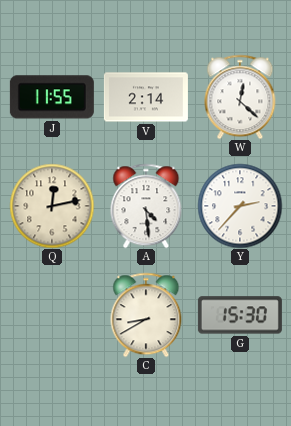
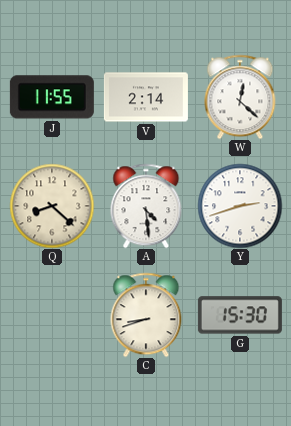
Q: 12:13 -> 8:22 (52, 206)
Y: 2:37 -> 2:42 (240, 206)
C: 8:40 -> 8:42 (146, 315)
